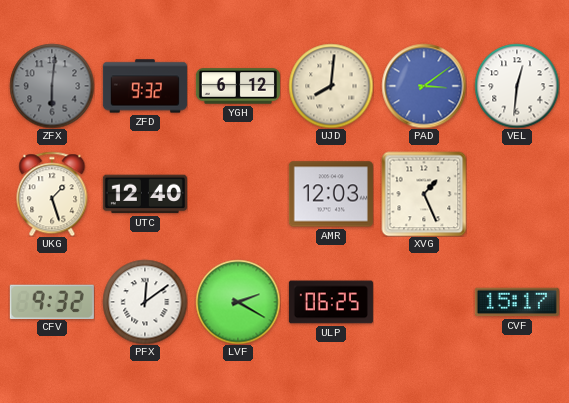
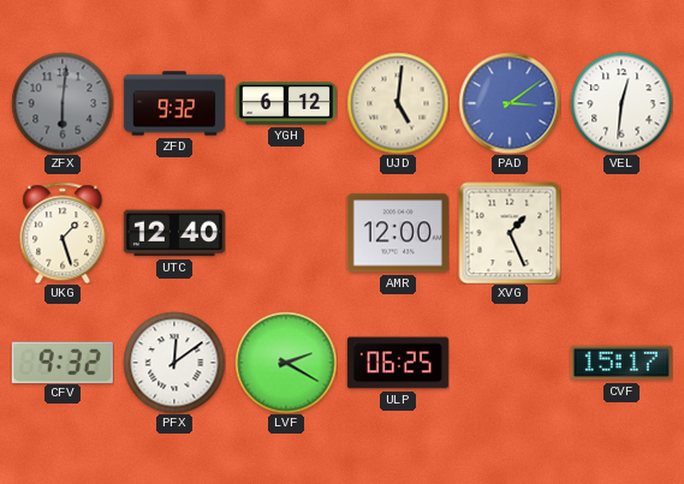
UJD: 8:01 -> 5:01 (398, 103)
AMR: 12:03 -> 12:00 (398, 233)
